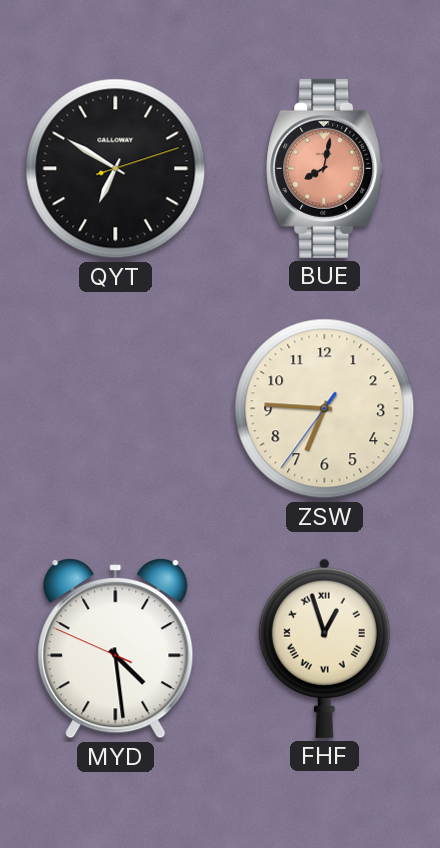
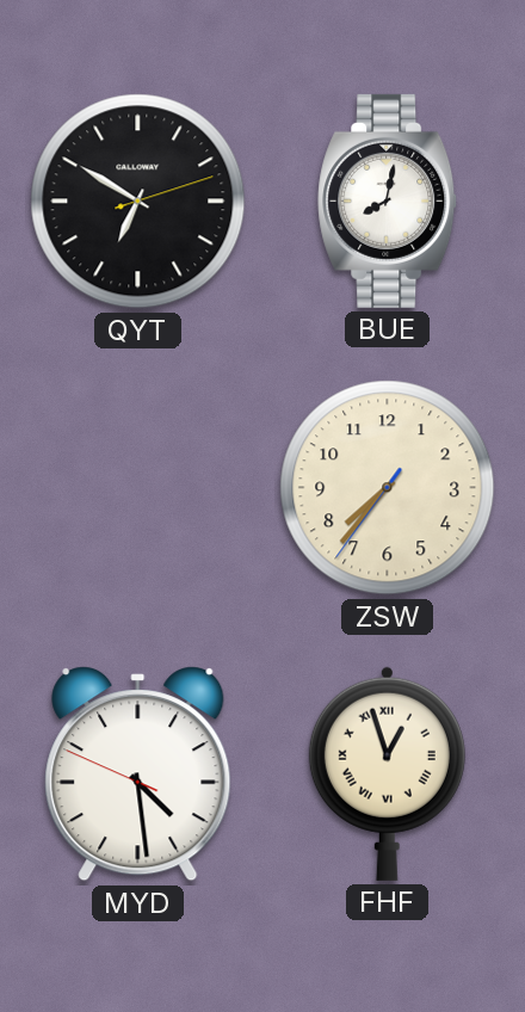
BUE dial: salmon -> white (388, 200)
ZSW: 6:45 -> 7:36 (388, 488)
